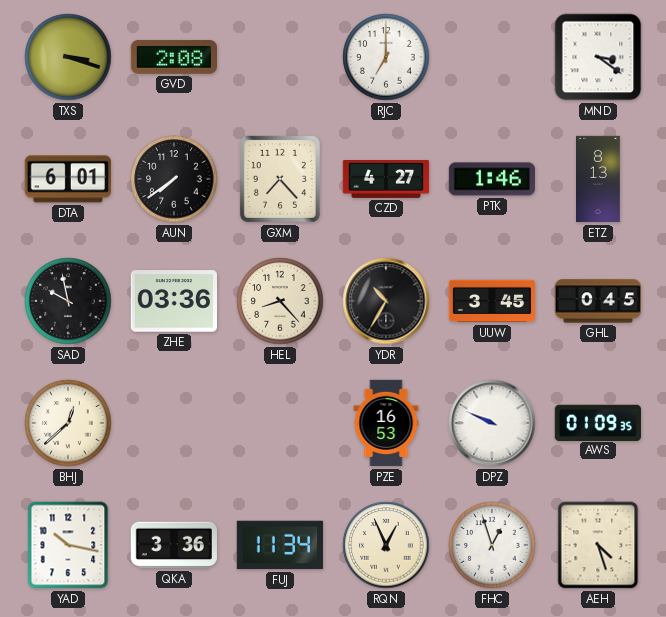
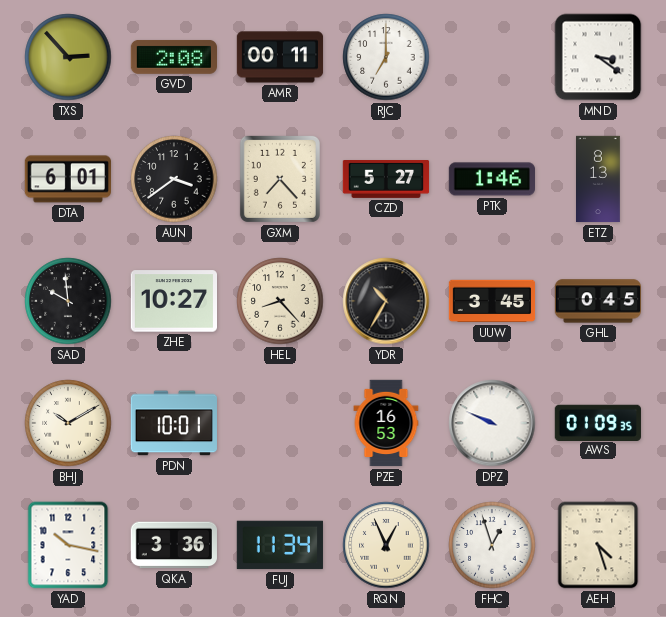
TXS: 3:18 -> 2:53 (68, 57)
AMR: none -> 00:11 (280, 57)
AUN: 7:39 -> 3:39 (174, 179)
CZD: 4:27 -> 5:27 (386, 180)
SAD: 9:58 -> 9:59 (68, 301)
ZHE: 03:36 -> 10:27 (173, 301)
BHJ: 12:38 -> 10:10 (68, 423)
PDN: none -> 10:01 (173, 423)
